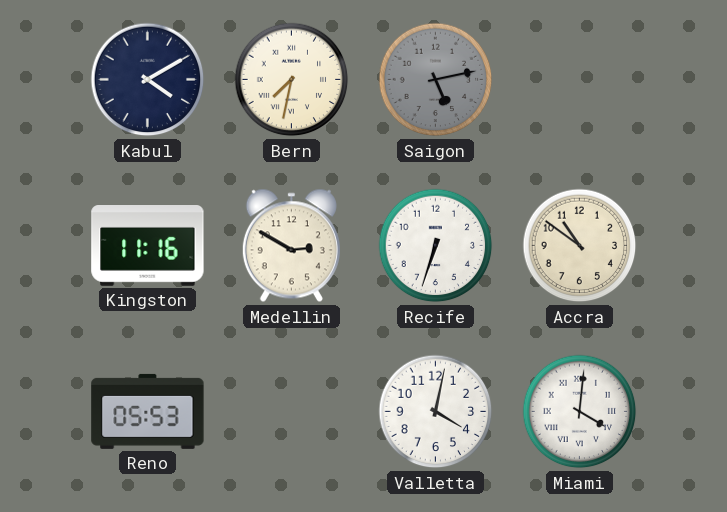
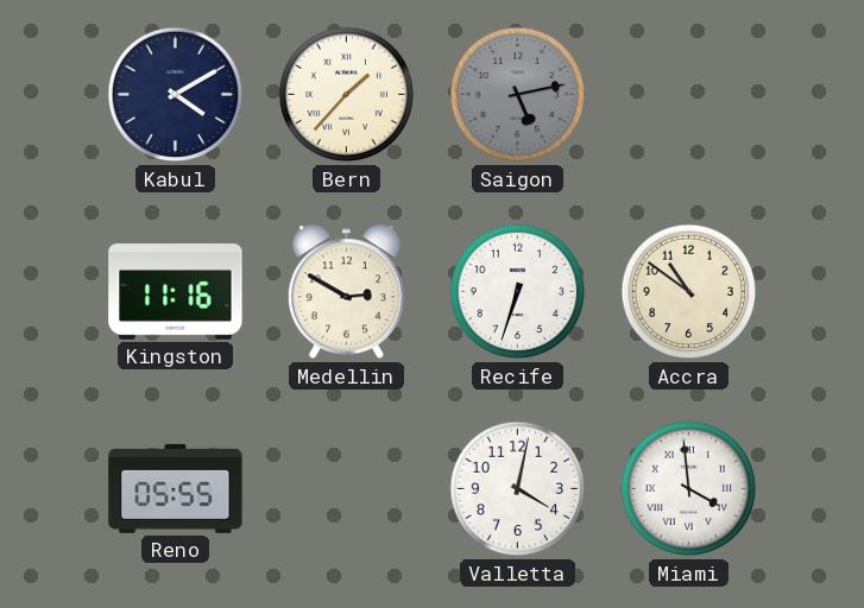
Bern: 7:32 -> 1:37 (347, 95)
Reno: 05:53 -> 05:55 (176, 488)
Miami: 4:01 -> 3:59 (689, 489)
